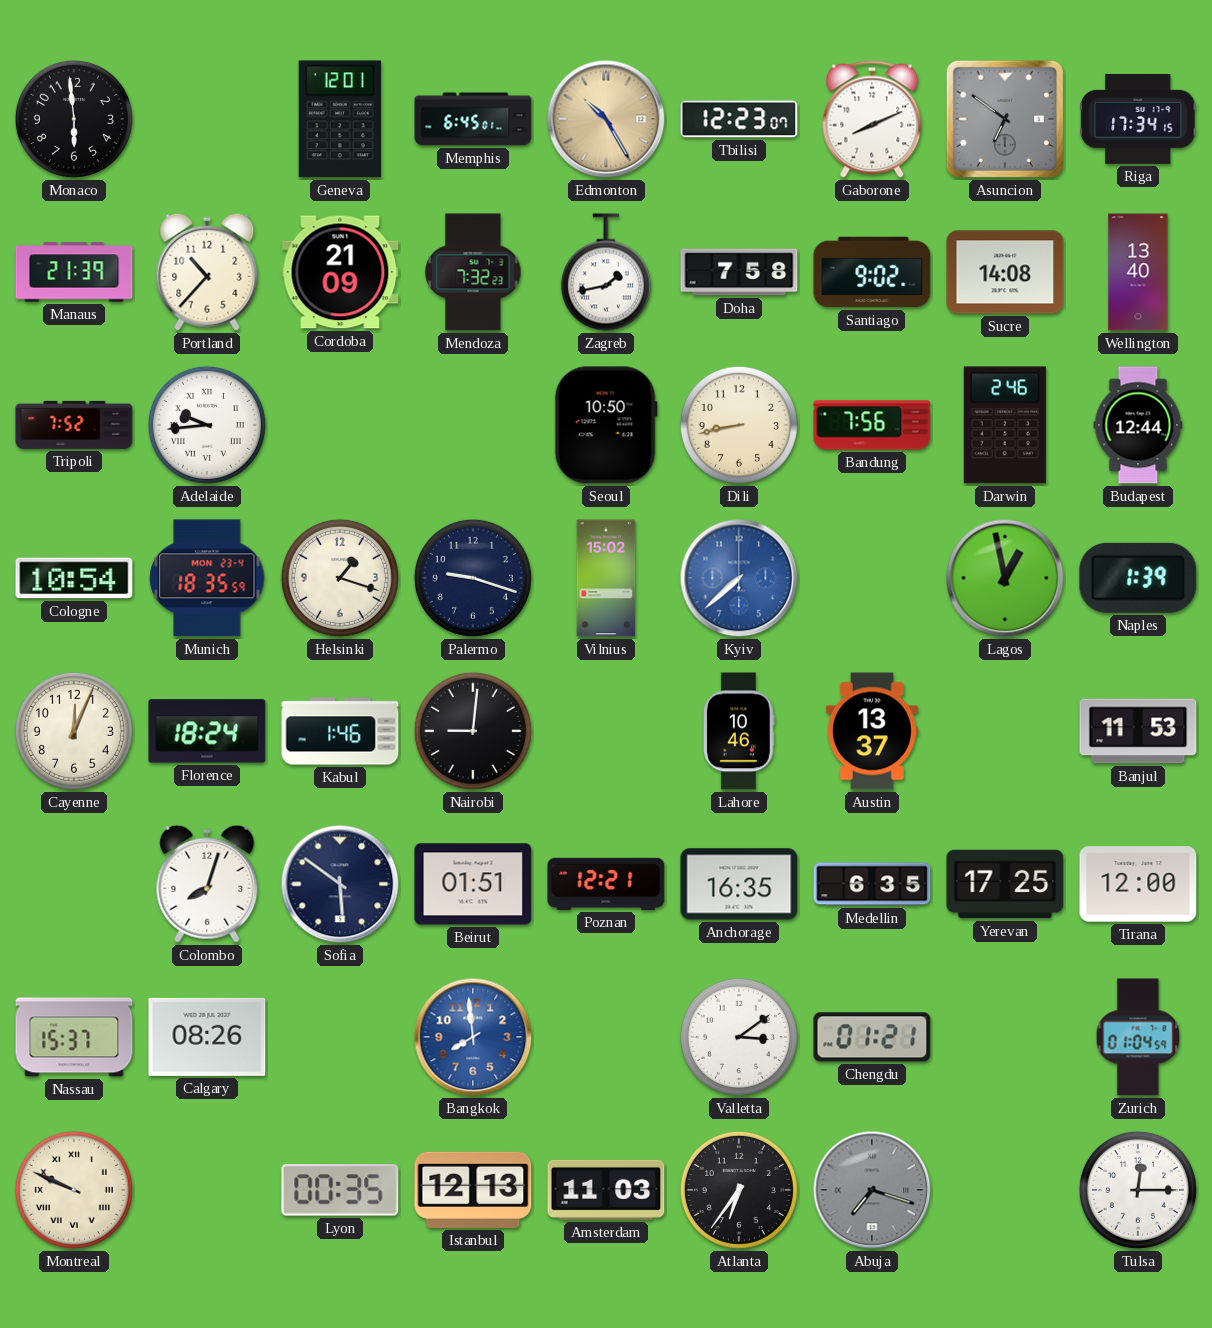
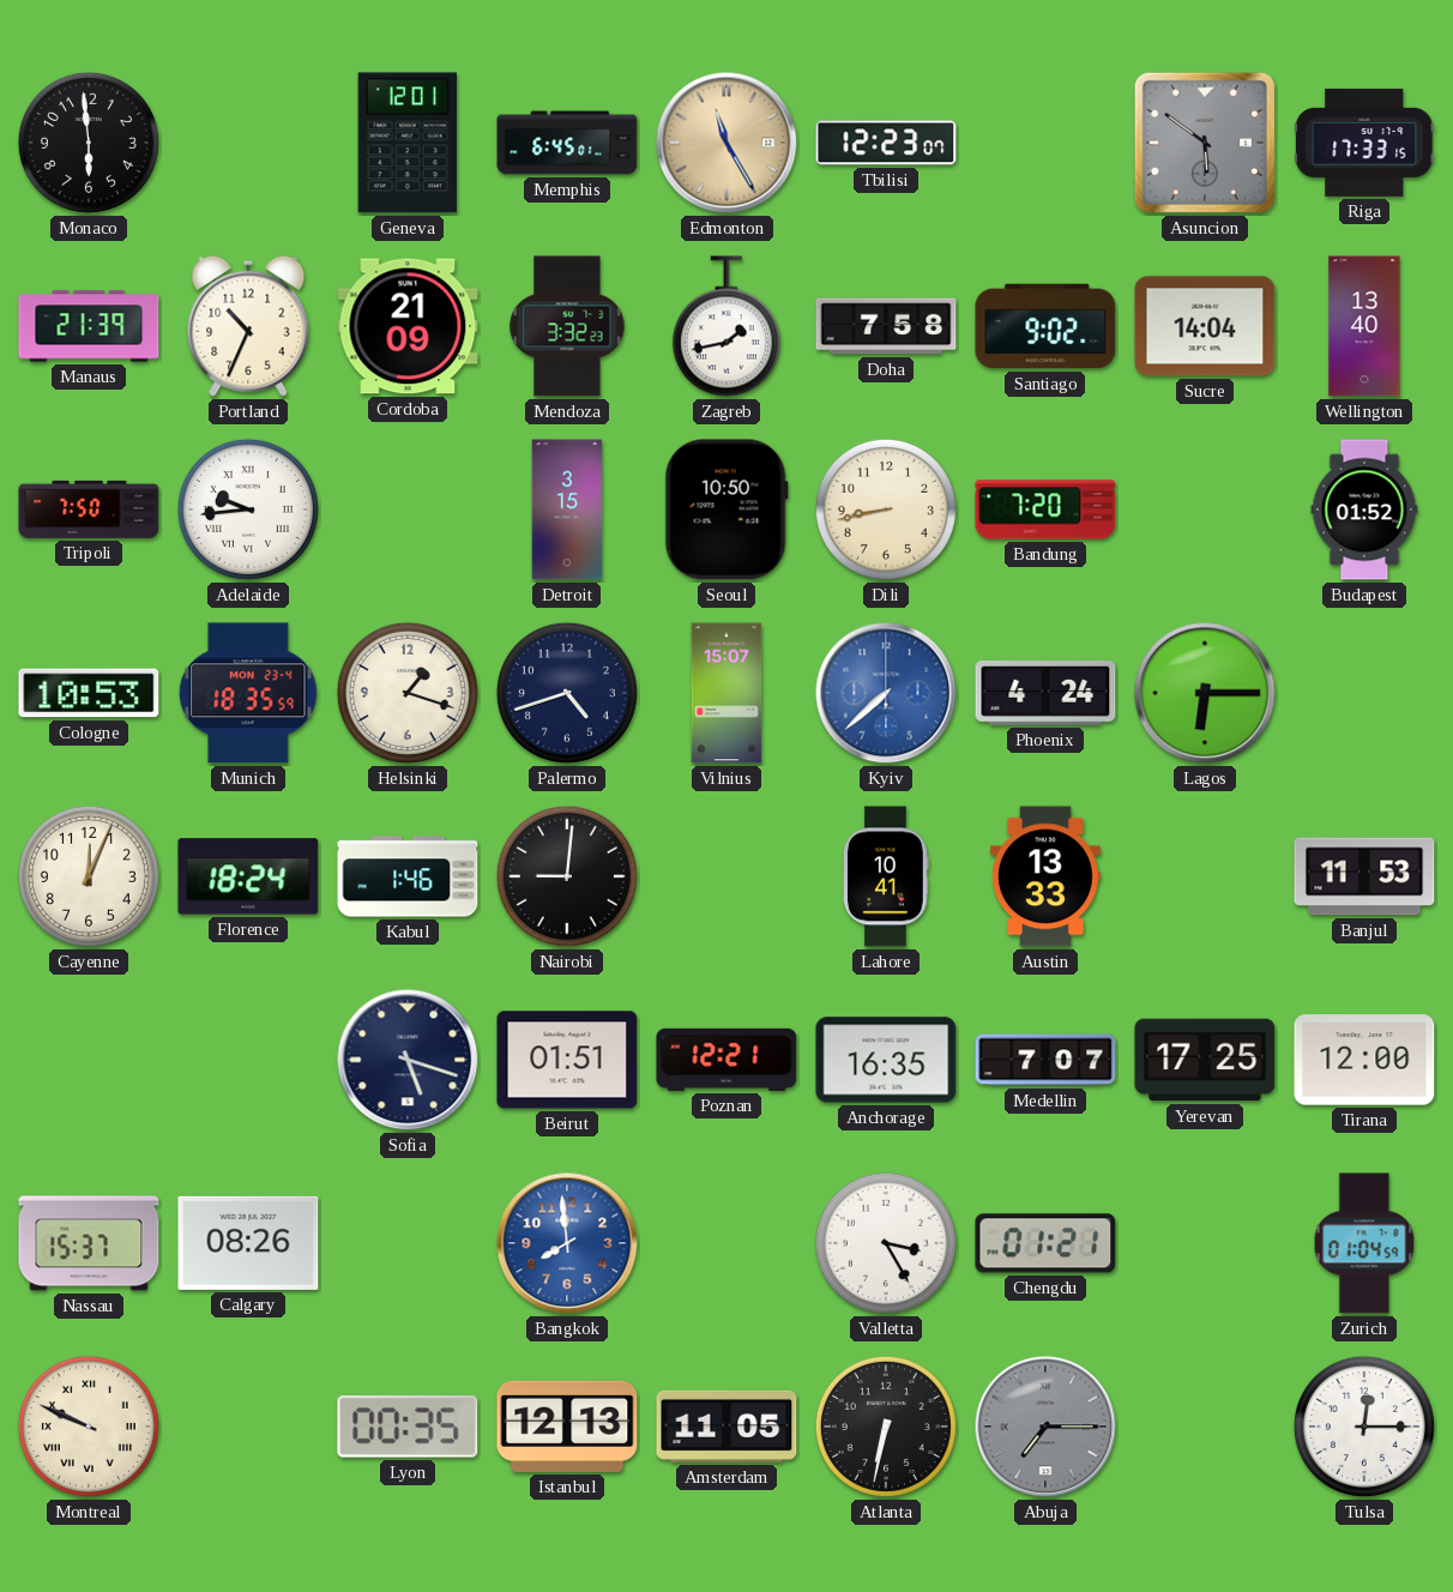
Edmonton: 10:25 -> 11:25 (727, 143)
Gaborone: 8:11 -> none (872, 119)
Asuncion: 6:51 -> 5:51 (1205, 143)
Riga: 17:34 -> 17:33 (1364, 143)
Portland: 10:37 -> 10:34 (248, 326)
Mendoza: 7:32 -> 3:32 (567, 326)
Sucre: 14:08 -> 14:04 (1205, 326)
Tripoli: 7:52 -> 7:50 (89, 509)
Detroit: none -> 3:15 (567, 509)
Bandung: 7:56 -> 7:20 (1045, 509)
Darwin: 2:46 -> none (1005, 425)
Budapest: 12:44 -> 01:52 (1364, 509)
Cologne: 10:54 -> 10:53 (89, 693)
Palermo: 9:18 -> 4:42 (567, 693)
Vilnius: 15:02 -> 15:07 (727, 693)
Phoenix: none -> 4:24 (1045, 693)
Lagos: 12:58 -> 6:15 (1205, 693)
Naples: 1:39 -> none (1138, 578)
Lahore: 10:46 -> 10:41 (887, 876)
Austin: 13:37 -> 13:33 (1045, 876)
Colombo: 8:03 -> none (207, 884)
Sofia: 5:51 -> 5:18 (408, 1060)
Medellin: 6:35 -> 7:07 (1045, 1060)
Valletta: 3:09 -> 3:25 (886, 1243)
Amsterdam: 11:03 -> 11:05 (727, 1427)
Atlanta: 6:36 -> 6:32 (886, 1427)
Abuja: 7:18 -> 7:15 (1045, 1427)
